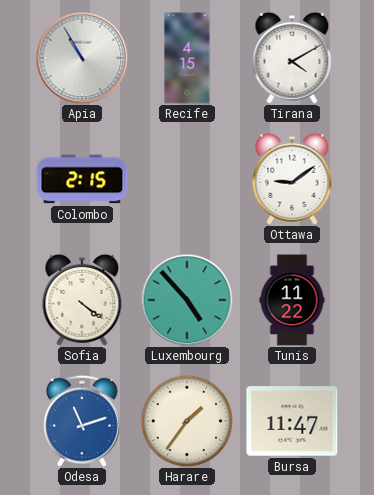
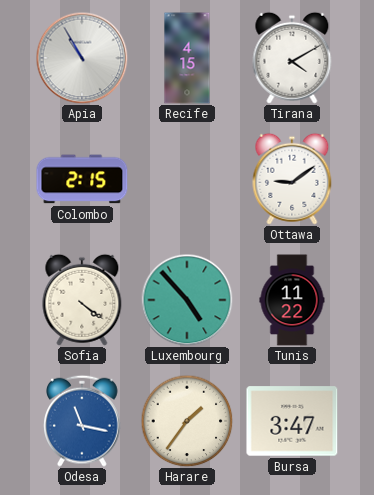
Odesa: 11:12 -> 11:17 (83, 421)
Bursa: 11:47 -> 3:47 (292, 421)
